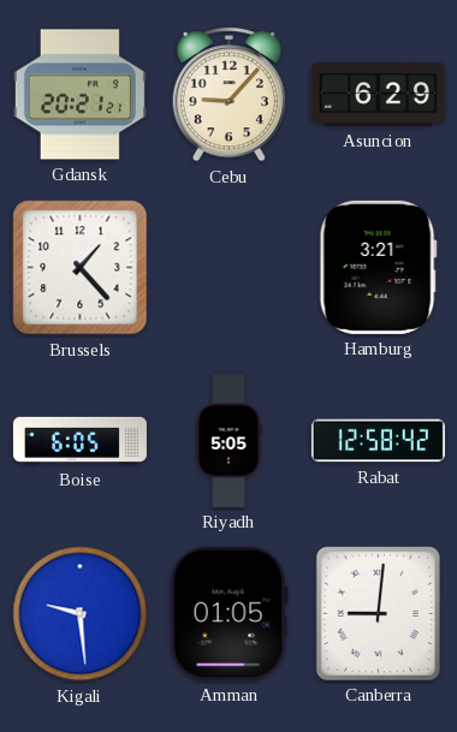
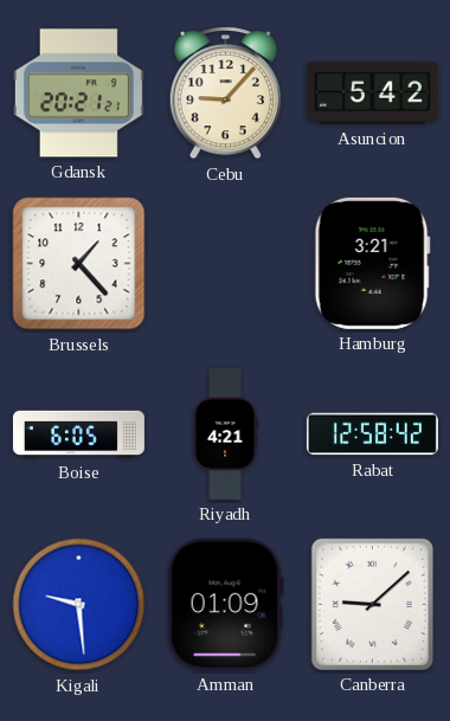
Asuncion: 6:29 -> 5:42 (372, 94)
Riyadh: 5:05 -> 4:21 (225, 433)
Amman: 01:05 -> 01:09 (225, 604)
Canberra: 9:01 -> 9:08 (372, 604)
